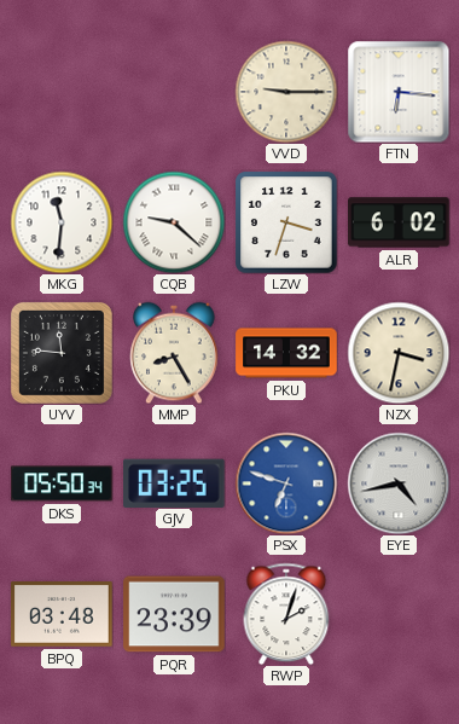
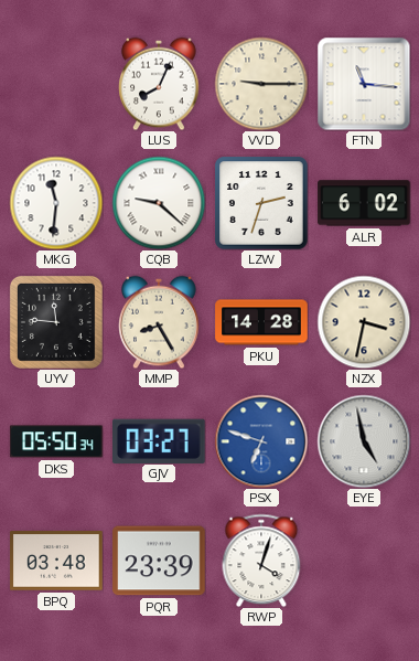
LUS: none -> 8:04 (159, 84)
FTN: 6:16 -> 11:16 (364, 84)
LZW: 3:33 -> 2:33 (261, 203)
PKU: 14:32 -> 14:28 (261, 322)
GJV: 03:25 -> 03:27 (160, 440)
EYE: 4:43 -> 4:58 (364, 441)
RWP: 2:03 -> 4:03 (261, 561)
